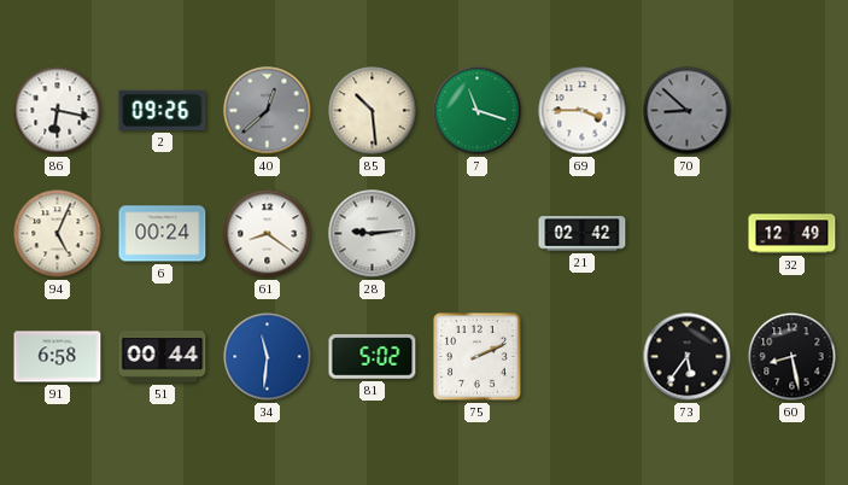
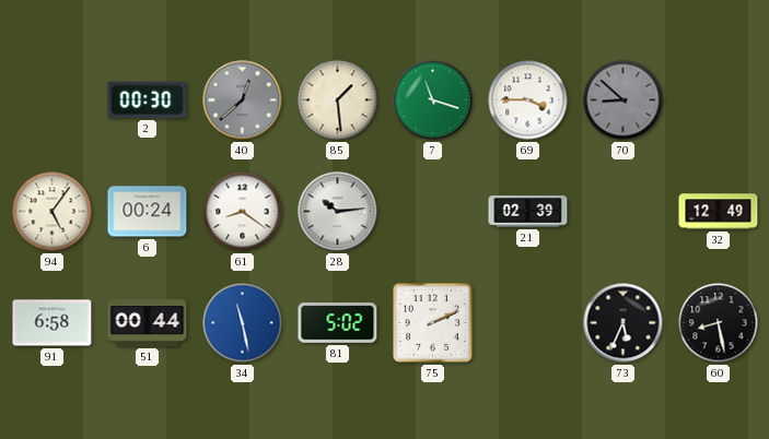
86: 6:17 -> none (58, 111)
2: 09:26 -> 00:30 (148, 99)
85: 10:29 -> 1:29 (338, 100)
94: 5:04 -> 5:06 (53, 212)
28: 9:14 -> 10:14 (338, 212)
21: 02:42 -> 02:39 (528, 212)
34: 11:31 -> 11:28 (243, 323)
73: 5:36 -> 5:34 (624, 323)
